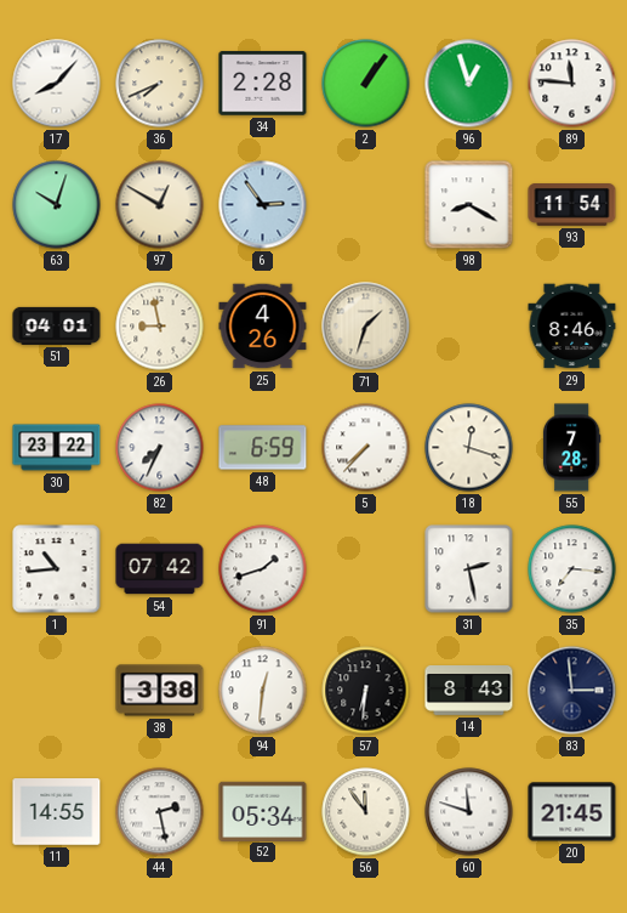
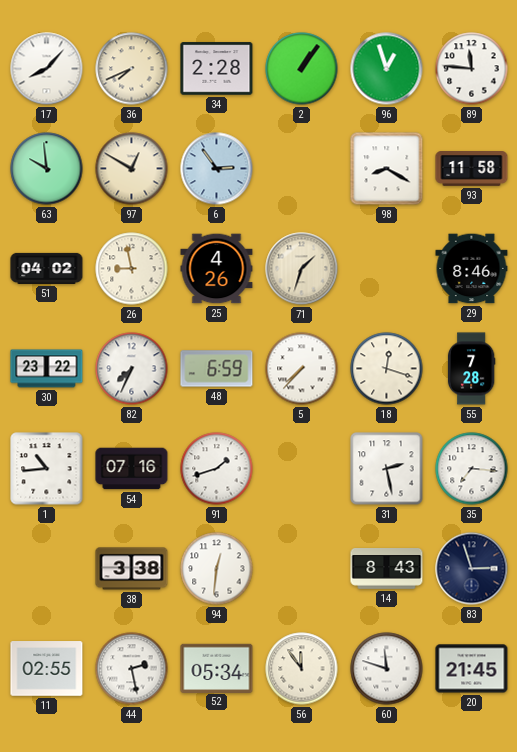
63: 10:03 -> 9:59 (47, 169)
93: 11:54 -> 11:58 (472, 169)
51: 04:01 -> 04:02 (47, 268)
54: 07:42 -> 07:16 (132, 469)
57: 6:31 -> none (366, 691)
83: 2:59 -> 2:57 (472, 569)
11: 14:55 -> 02:55 (47, 669)
